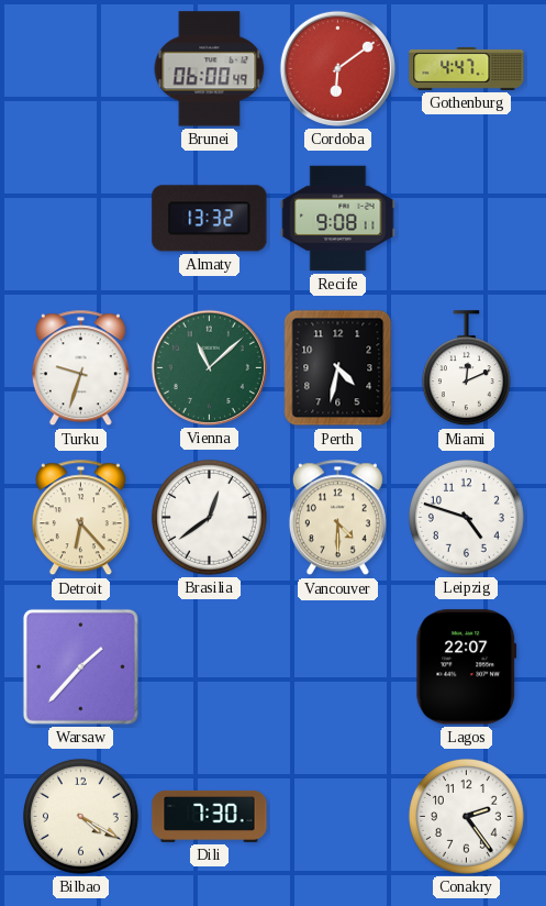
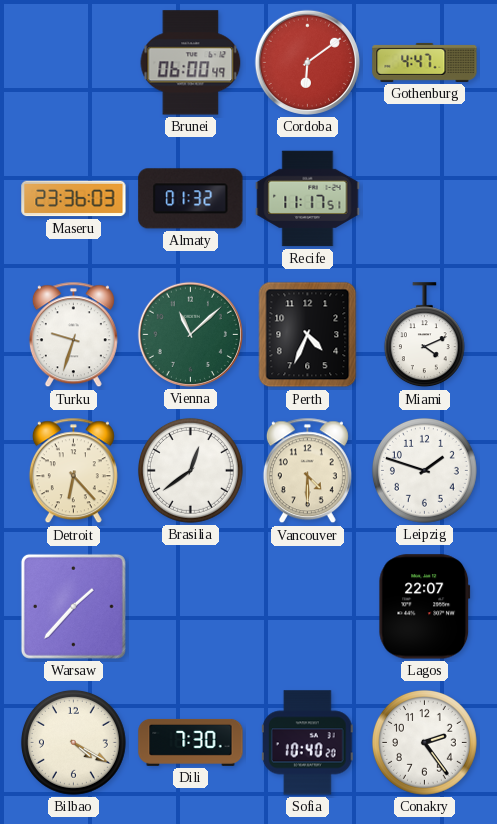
Maseru: none -> 23:36 (74, 199)
Almaty: 13:32 -> 01:32 (191, 199)
Recife: 9:08 -> 11:17 (308, 199)
Perth: 4:32 -> 4:34 (308, 335)
Miami: 12:11 -> 4:11 (424, 335)
Leipzig: 4:48 -> 1:48 (424, 470)
Sofia: none -> 10:40 (307, 743)
